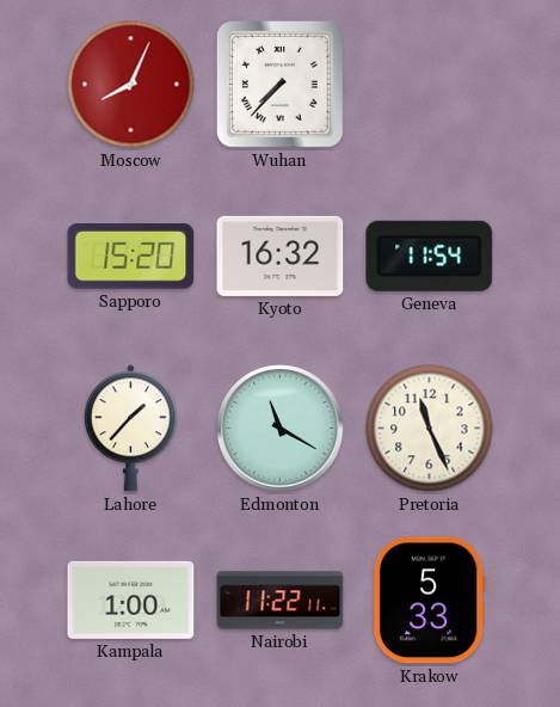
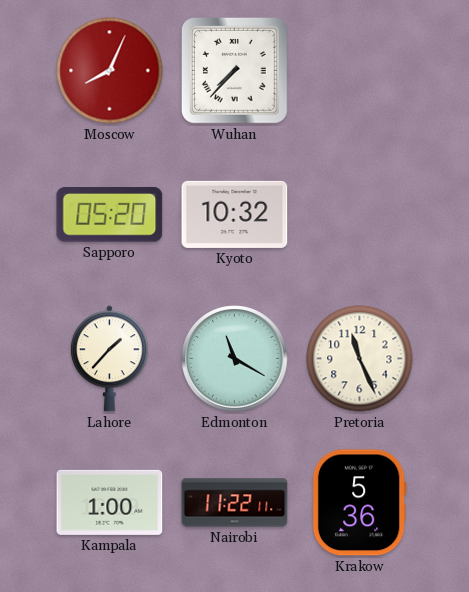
Sapporo: 15:20 -> 05:20 (110, 215)
Kyoto: 16:32 -> 10:32 (235, 214)
Geneva: 11:54 -> none (430, 256)
Krakow: 5:33 -> 5:36 (359, 503)
